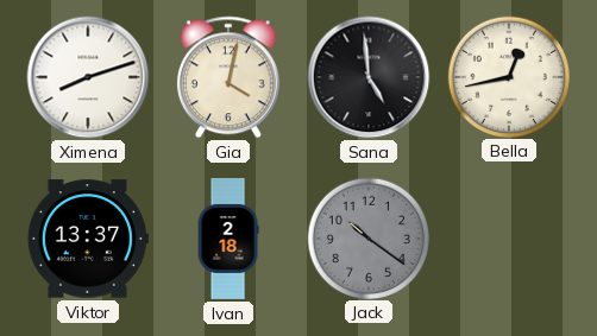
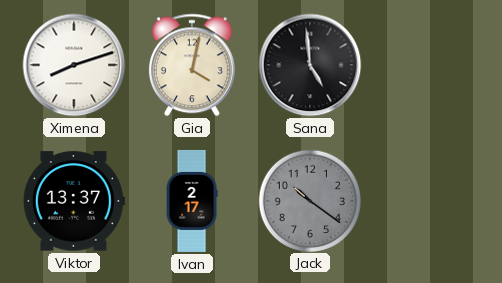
Bella: 12:43 -> none (508, 76)
Ivan: 2:18 -> 2:17 (192, 201)
